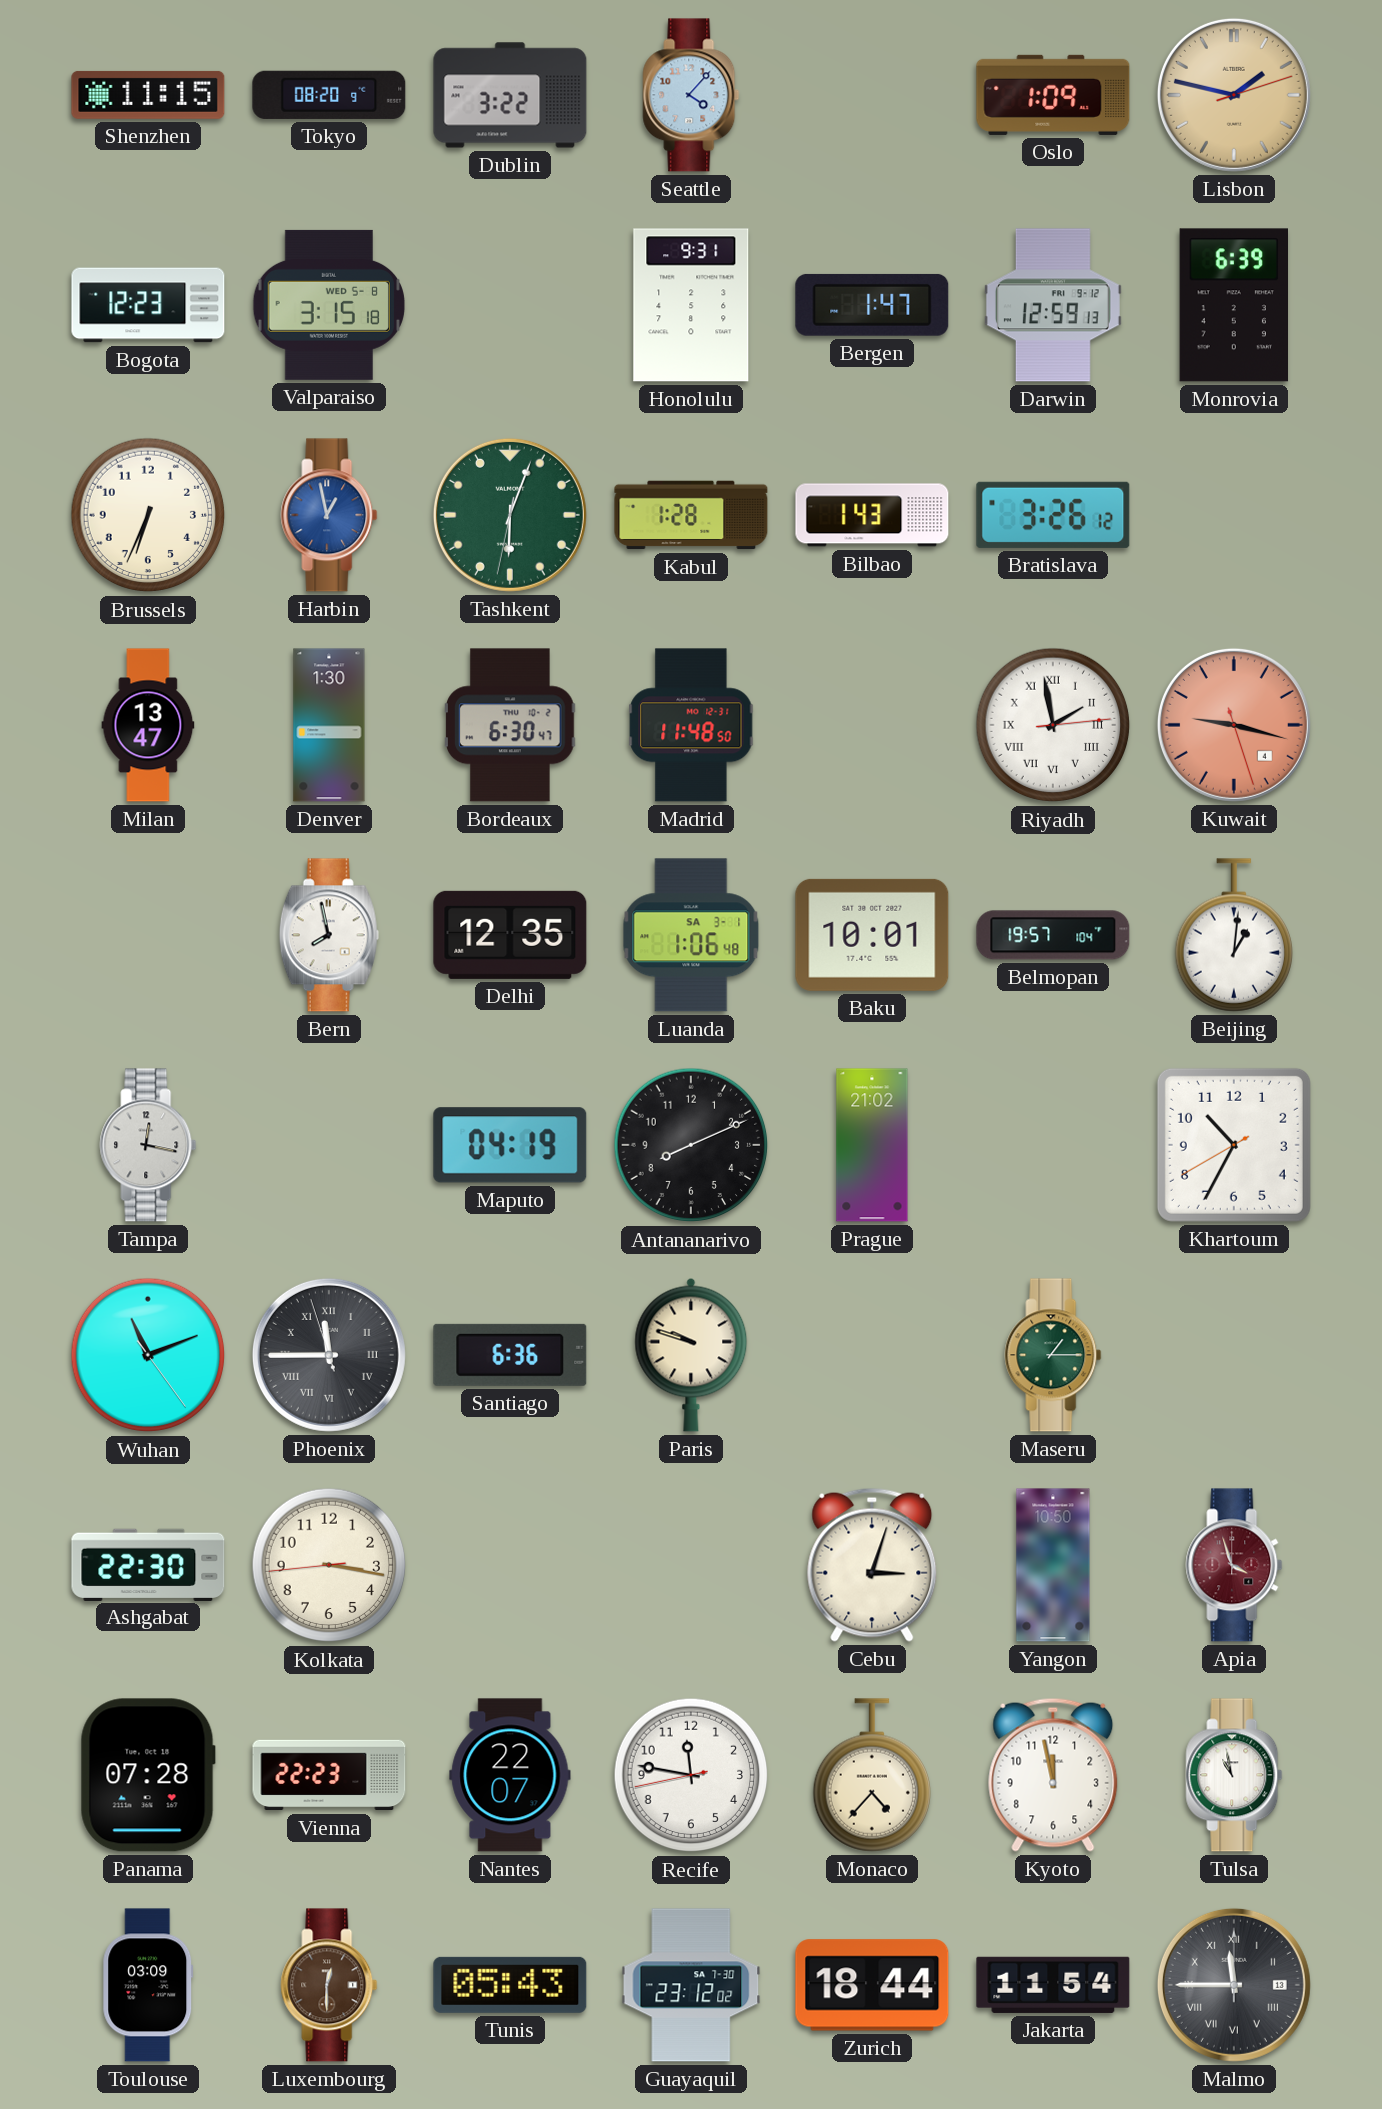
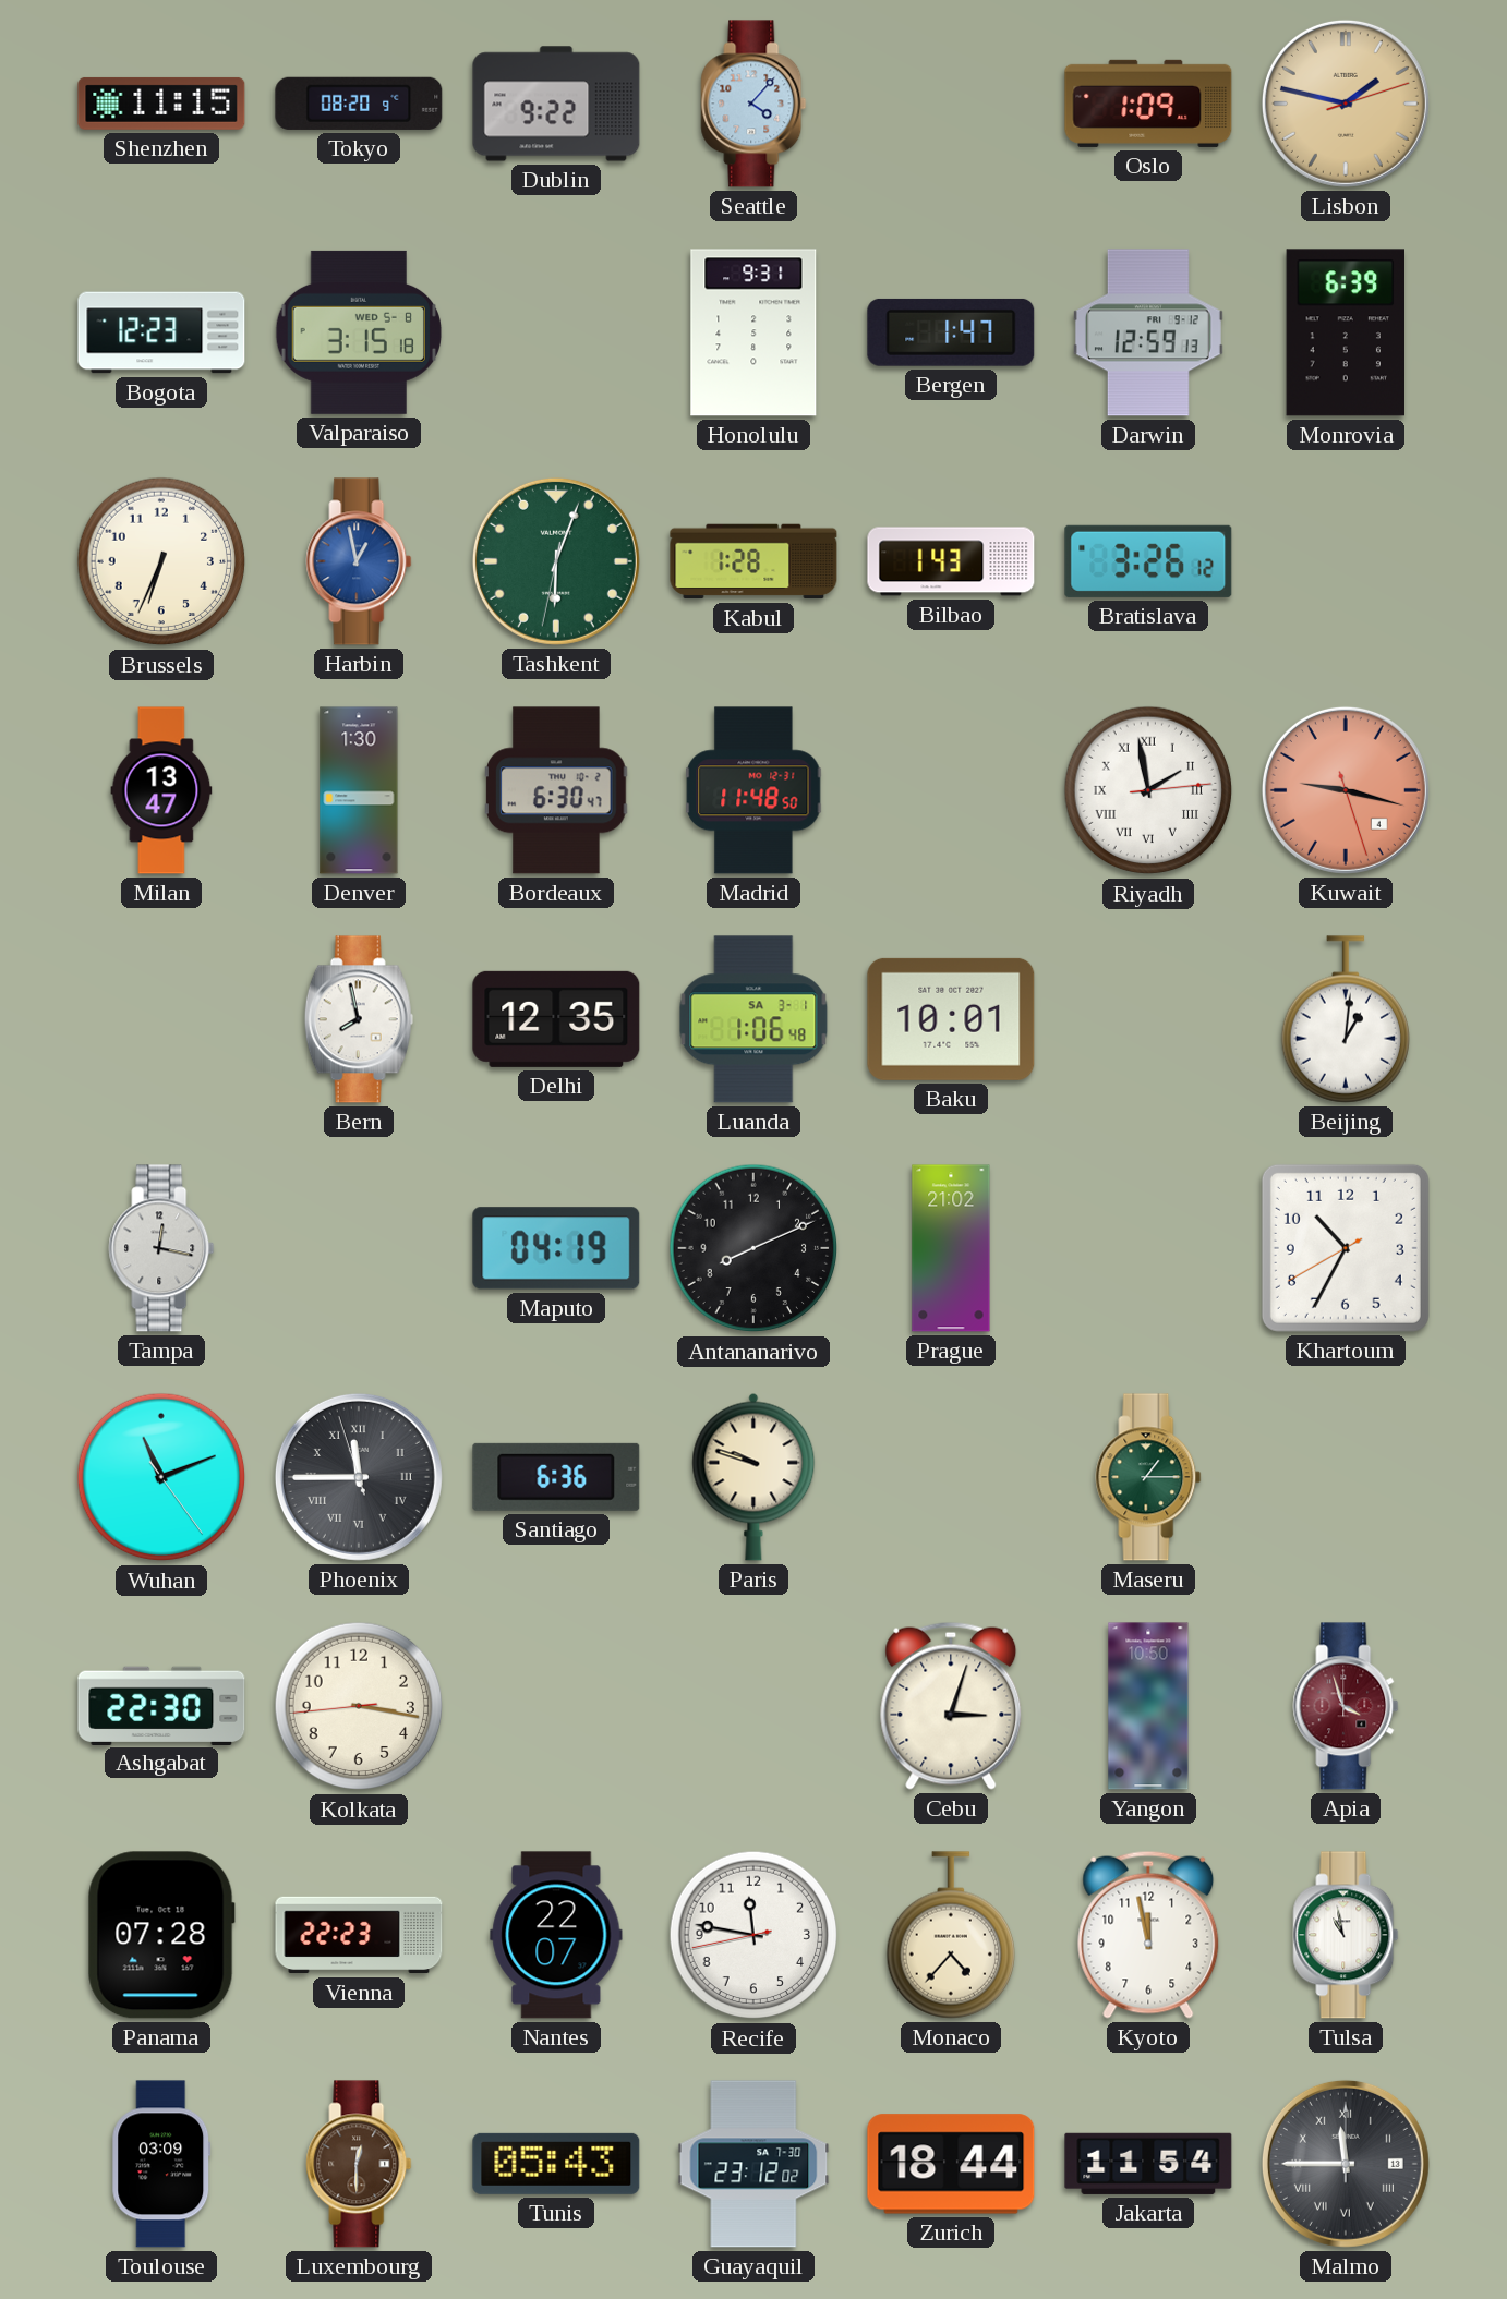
Dublin: 3:22 -> 9:22 (556, 104)
Belmopan: 19:57 -> none (1053, 935)
